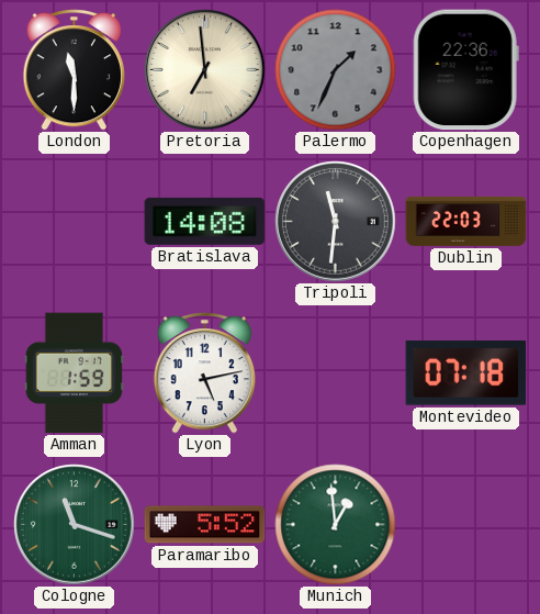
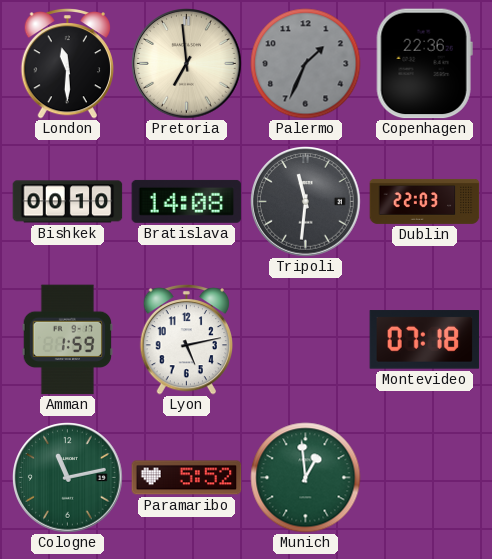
Bishkek: none -> 00:10 (68, 202)
Cologne: 11:18 -> 11:13 (68, 478)
